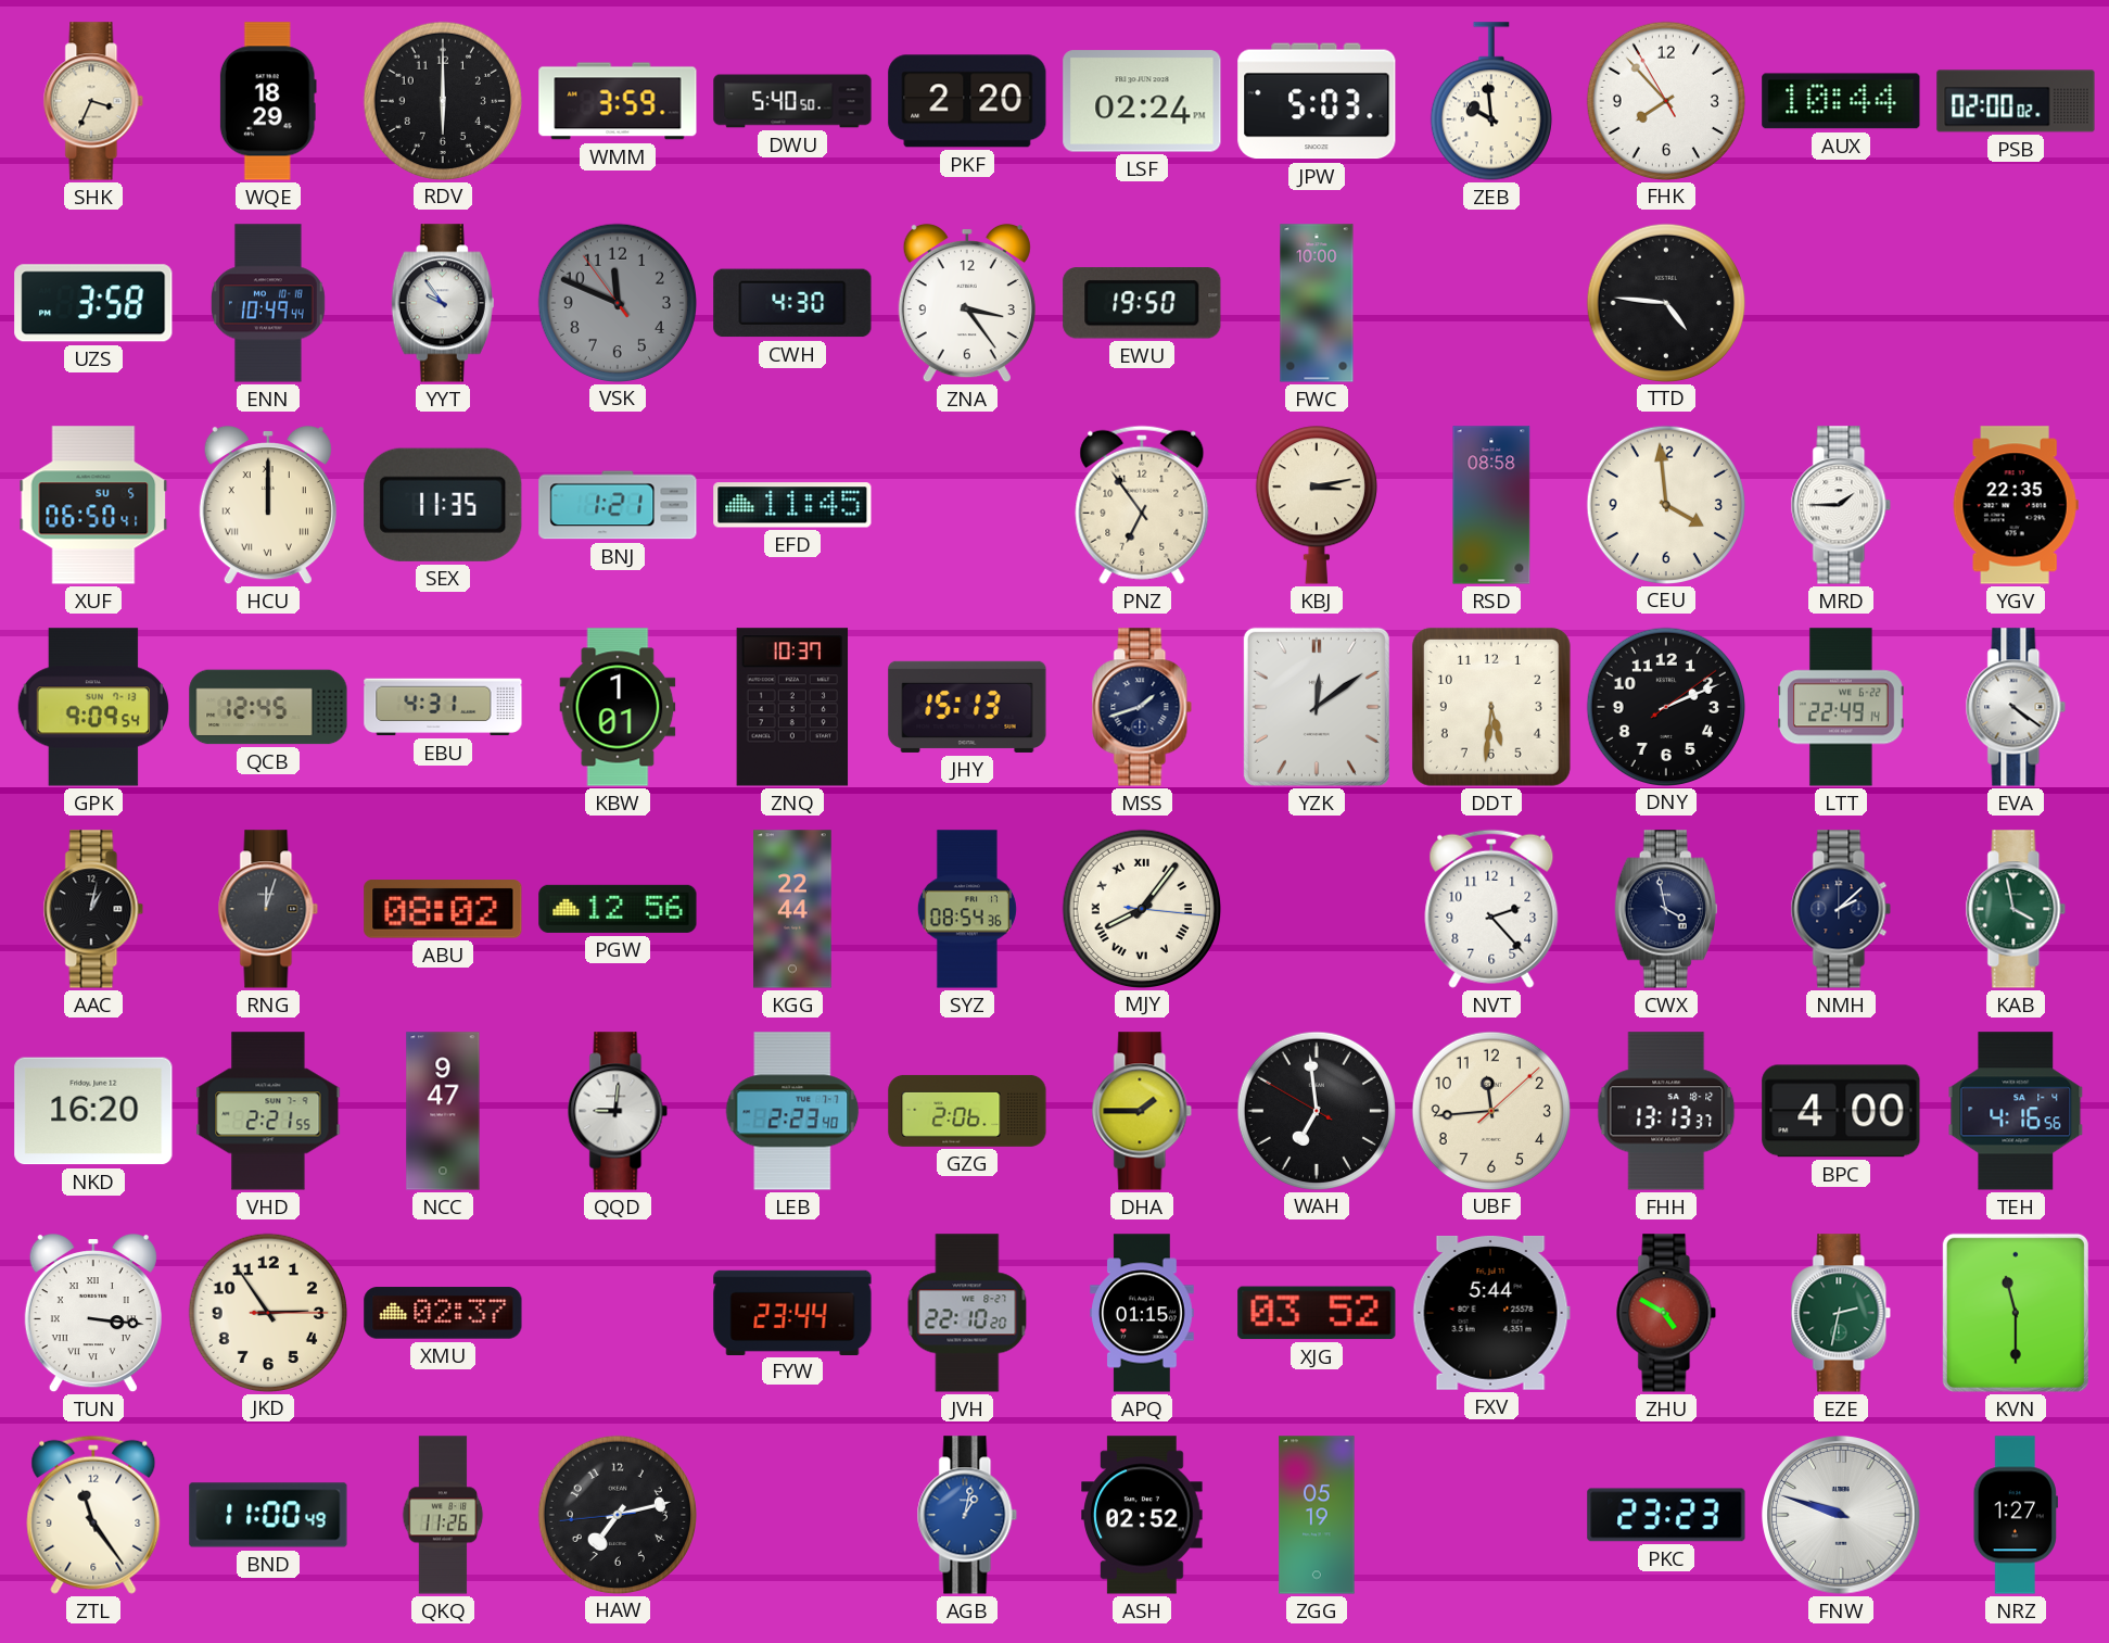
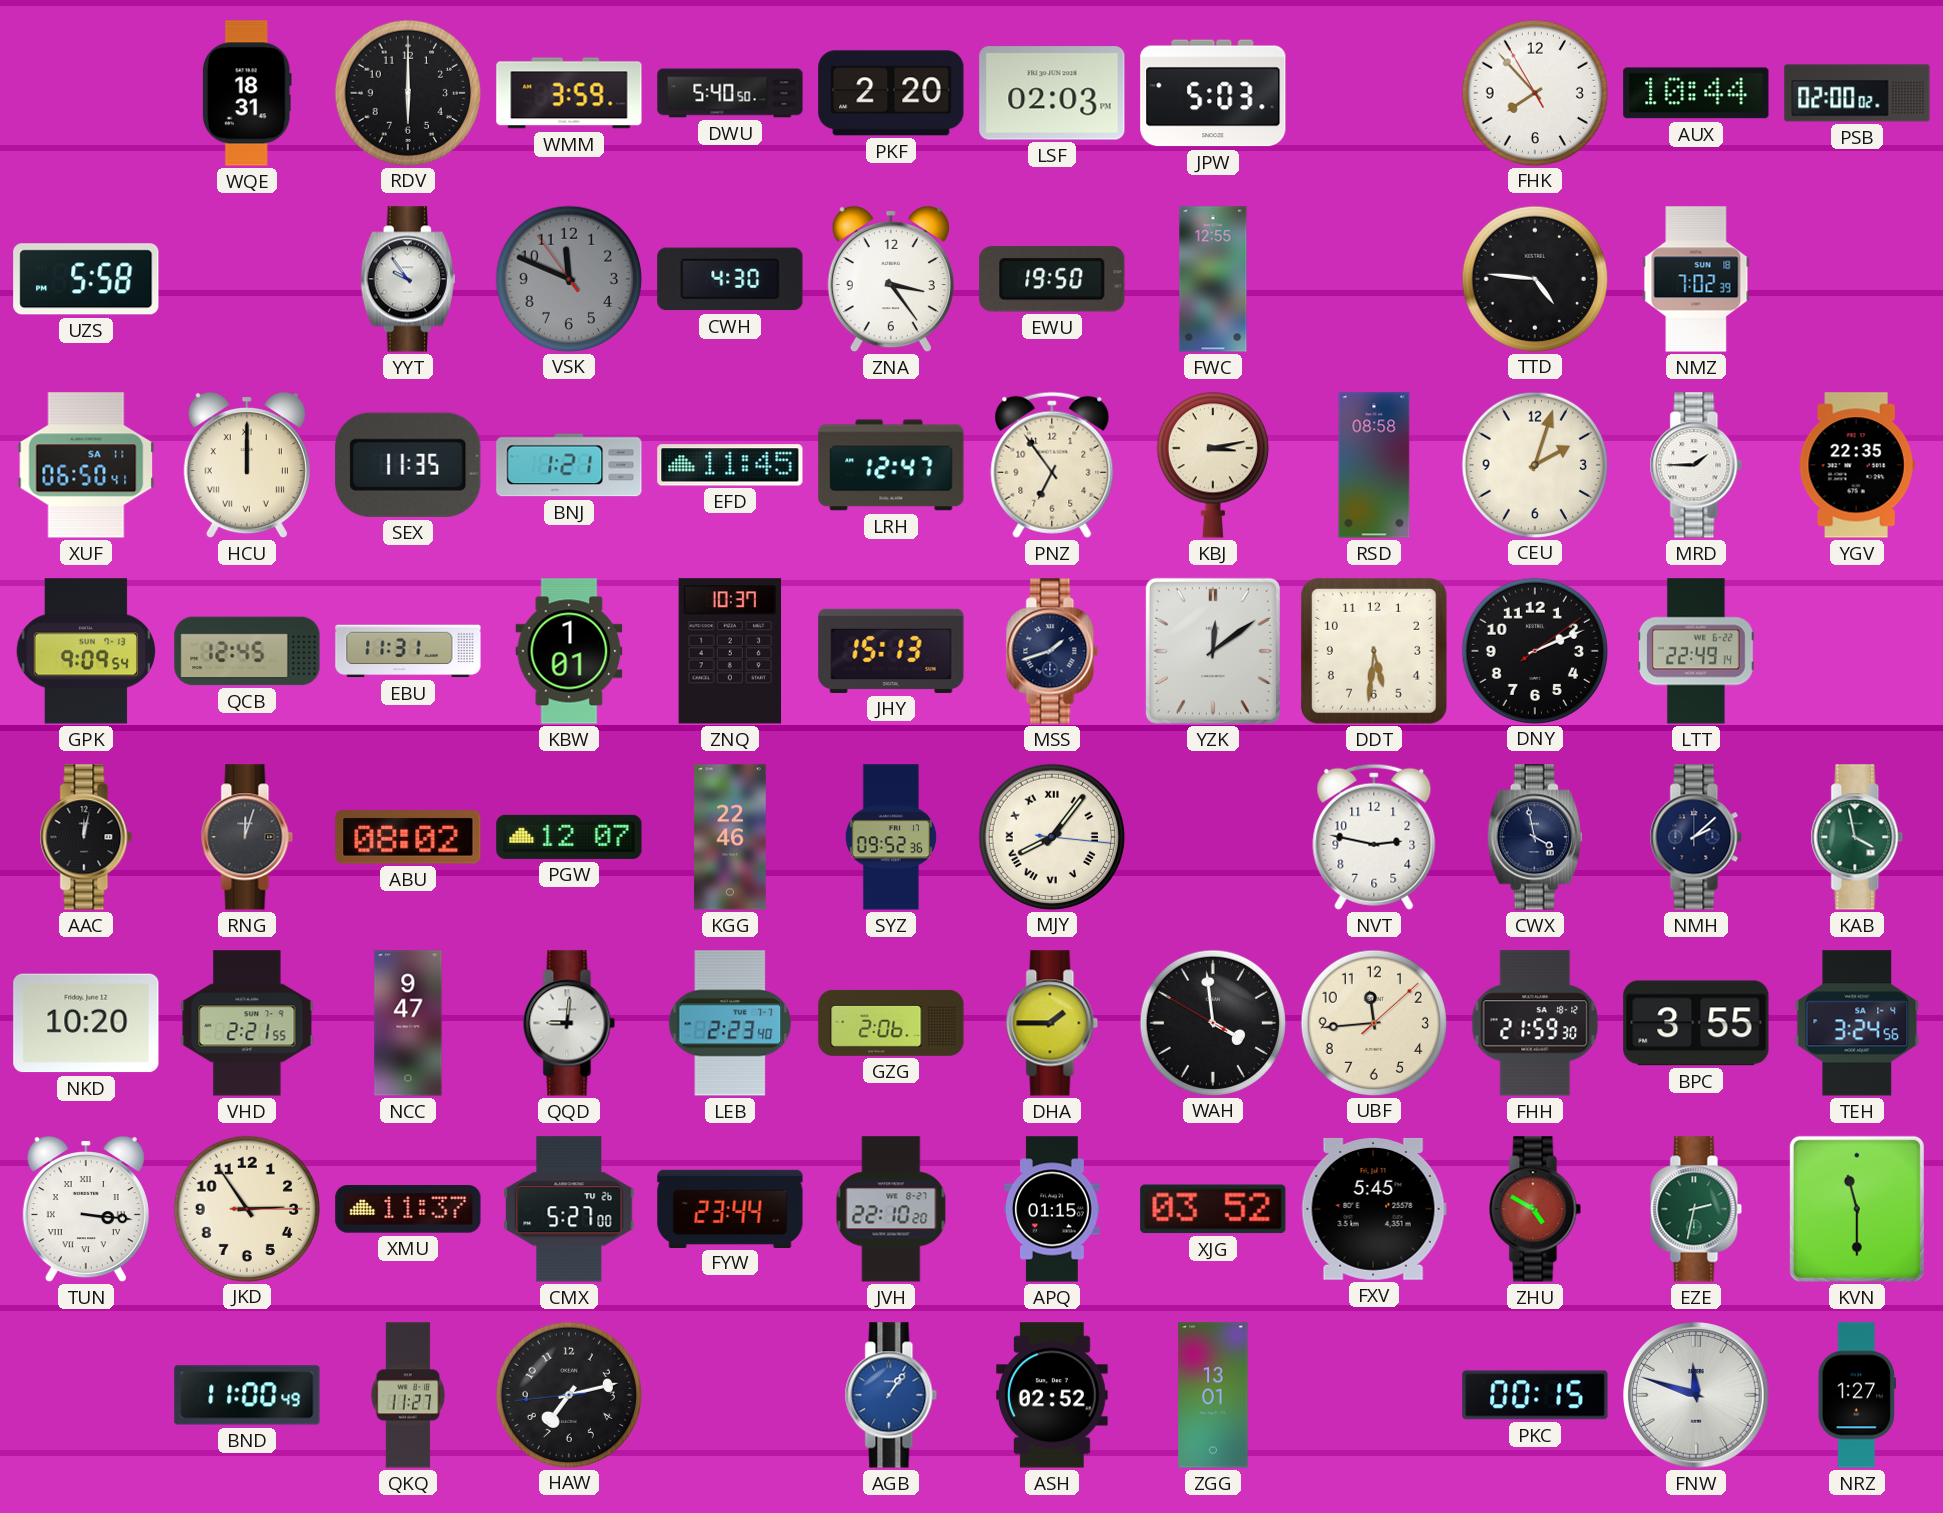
SHK: 3:34 -> none (93, 101)
WQE: 18:29 -> 18:31 (247, 93)
LSF: 02:24 -> 02:03 (1052, 93)
ZEB: 9:59 -> none (1491, 101)
UZS: 3:58 -> 5:58 (86, 279)
ENN: 10:49 -> none (268, 303)
FWC: 10:00 -> 12:55 (1213, 279)
NMZ: none -> 7:02 (1696, 279)
XUF date: SU 5 -> SA 11 (86, 465)
LRH: none -> 12:47 (891, 465)
CEU: 3:59 -> 2:03 (1534, 464)
EBU: 4:31 -> 11:31 (408, 651)
EVA: 4:21 -> none (2016, 707)
AAC: 1:02 -> 12:02 (86, 837)
PGW: 12:56 -> 12:07 (569, 837)
KGG: 22:44 -> 22:46 (730, 837)
SYZ: 08:54 -> 09:52 (891, 837)
NVT: 2:23 -> 2:47 (1374, 837)
NKD: 16:20 -> 10:20 (86, 1023)
WAH: 6:58 -> 3:58 (1212, 1022)
FHH: 13:13 -> 21:59 (1535, 1023)
BPC: 4:00 -> 3:55 (1696, 1023)
TEH: 4:16 -> 3:24 (1857, 1023)
XMU: 02:37 -> 11:37 (408, 1209)
CMX: none -> 5:27 (569, 1209)
FXV: 5:44 -> 5:45 (1374, 1209)
ZTL: 11:24 -> none (93, 1515)
QKQ: 11:26 -> 11:27 (408, 1395)
AGB: 1:02 -> 1:06 (891, 1395)
ZGG: 05:19 -> 13:01 (1213, 1395)
PKC: 23:23 -> 00:15 (1535, 1395)
FNW: 9:48 -> 11:48 (1696, 1395)
